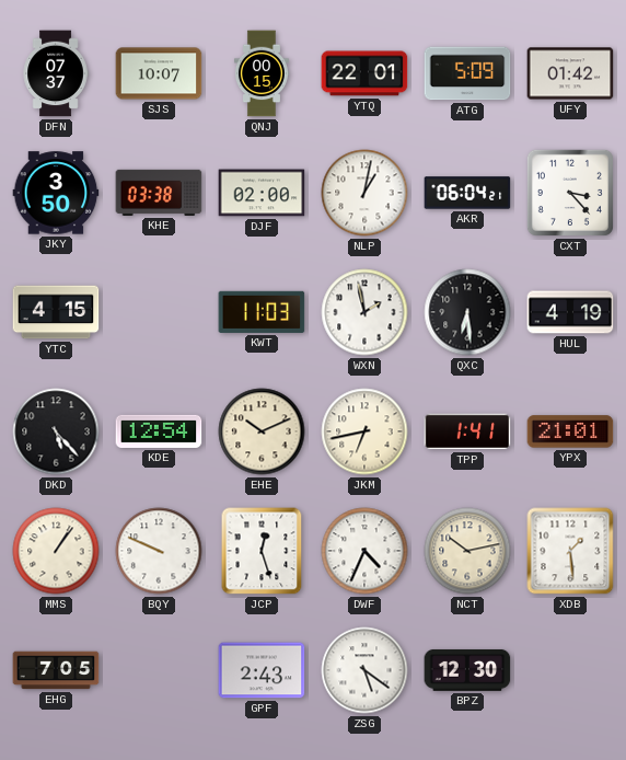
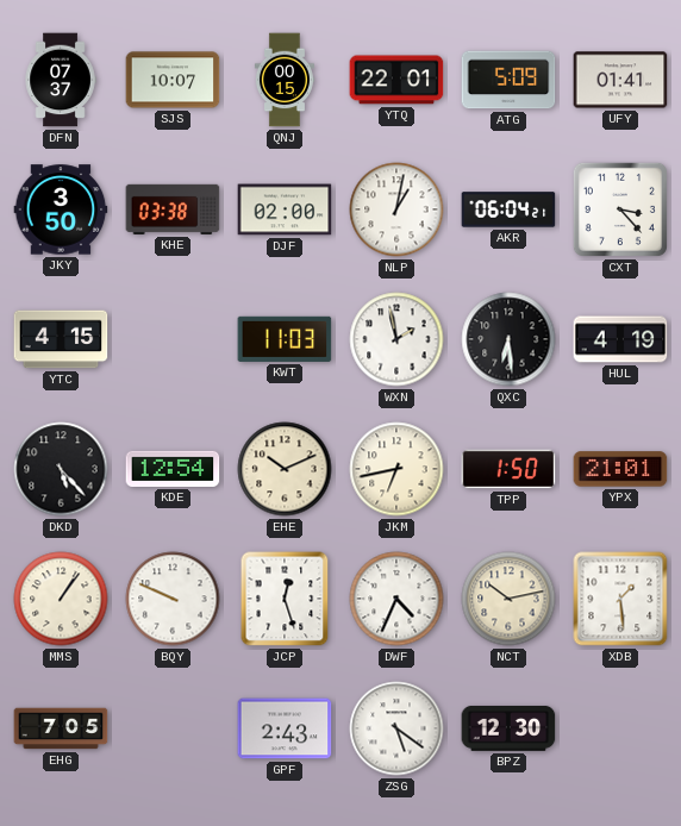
UFY: 01:42 -> 01:41 (620, 80)
TPP: 1:41 -> 1:50 (508, 469)
